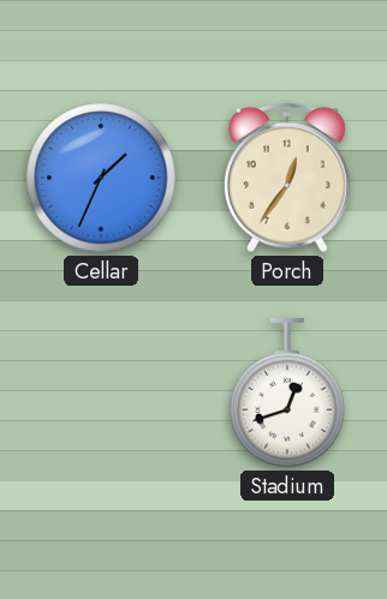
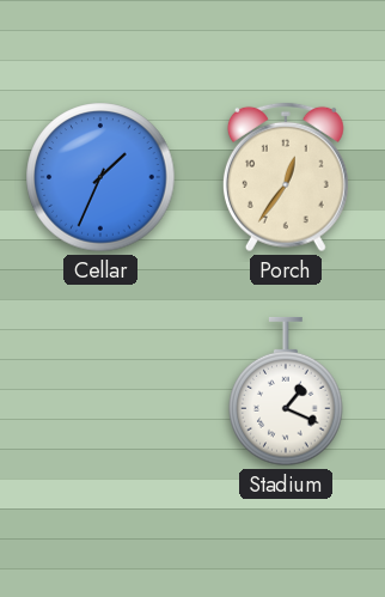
Stadium: 12:42 -> 1:19 (286, 391)
